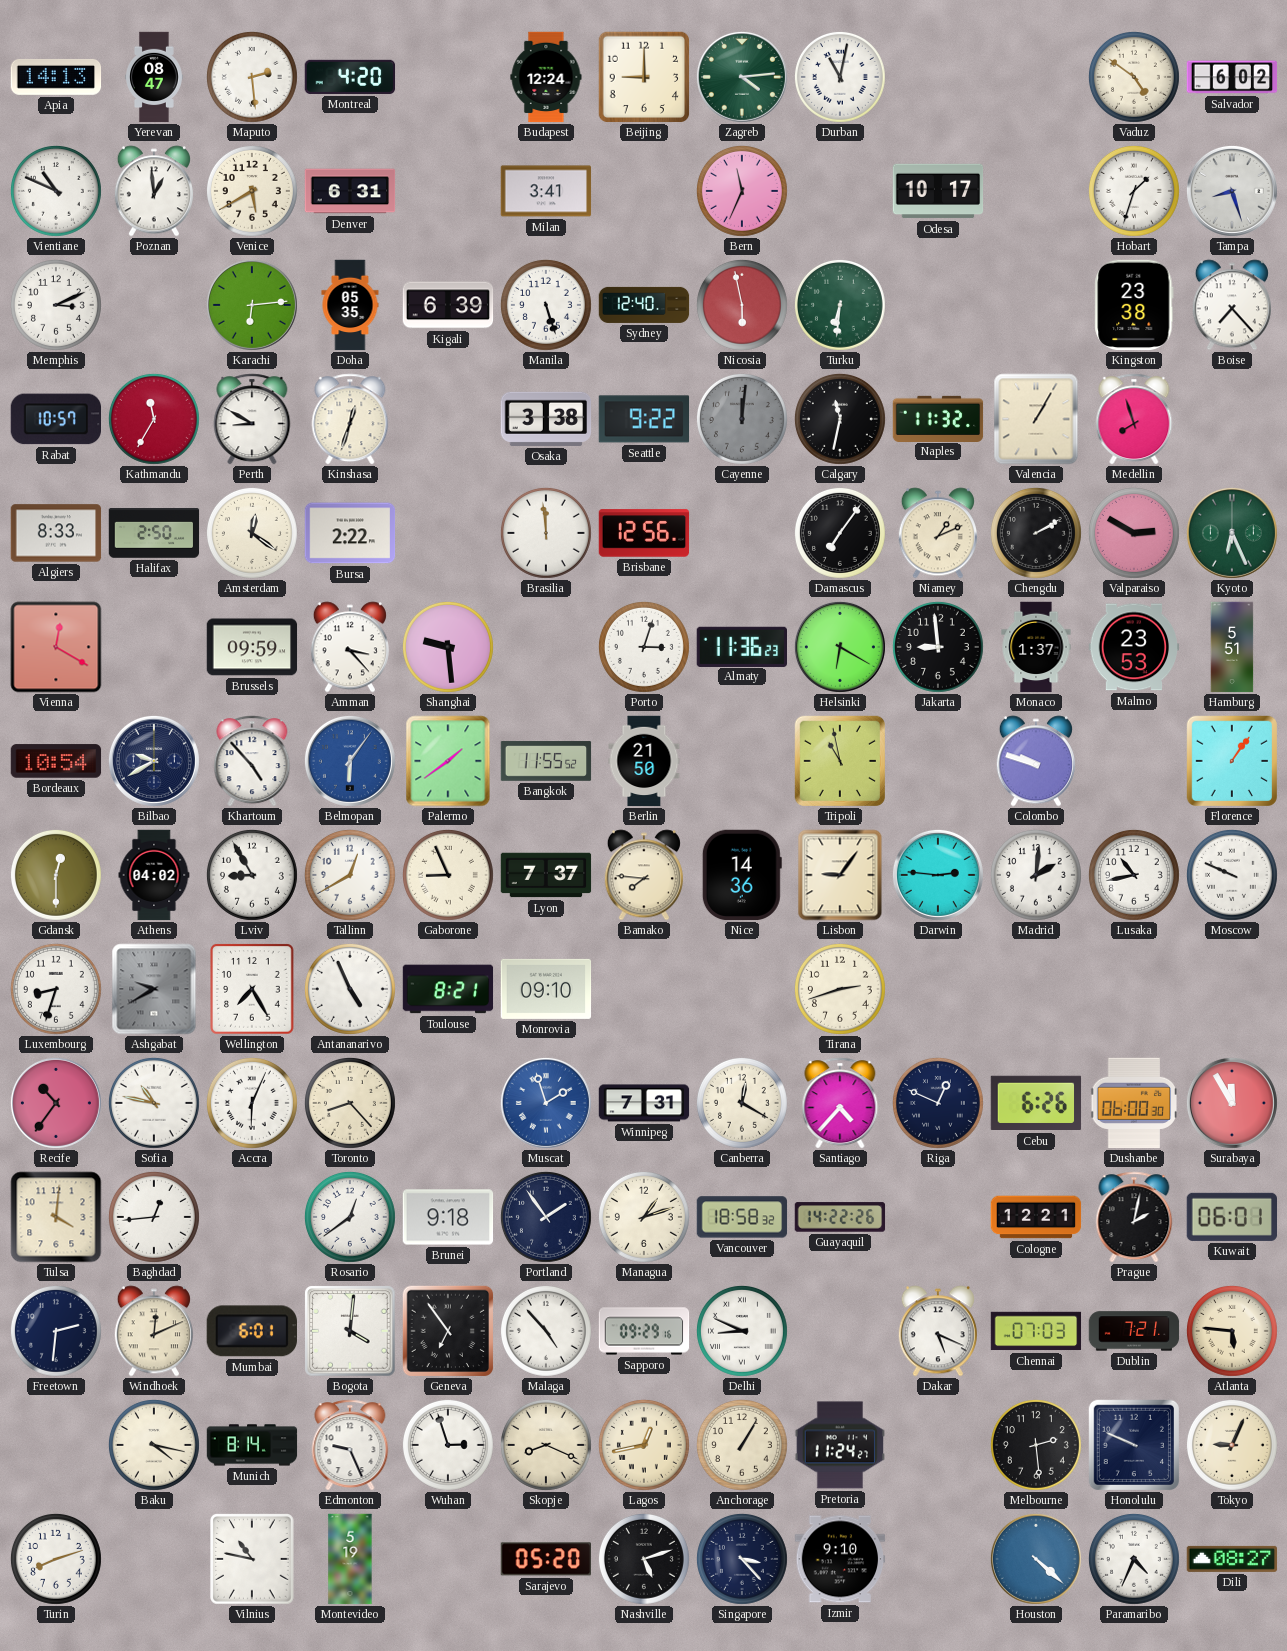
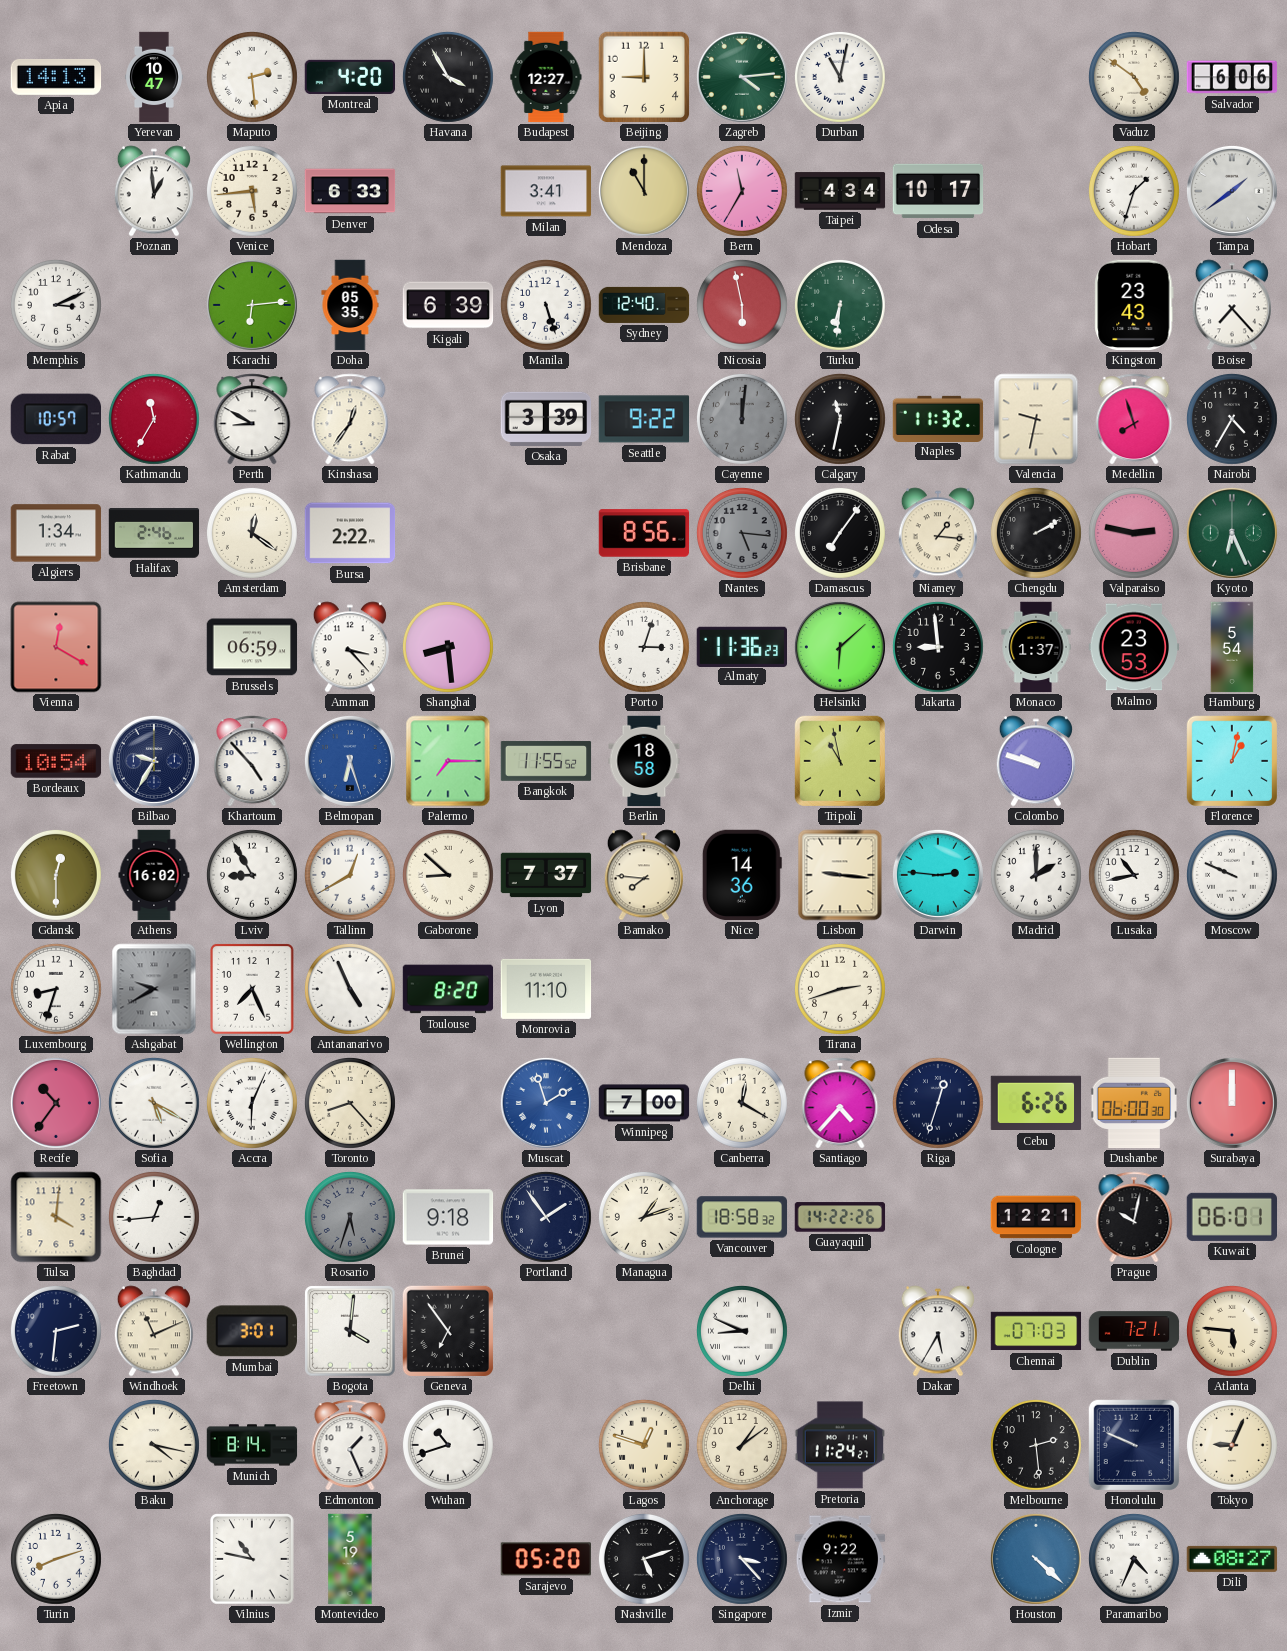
Yerevan: 08:47 -> 10:47 (155, 77)
Havana: none -> 3:55 (448, 77)
Budapest: 12:24 -> 12:27 (546, 77)
Salvador: 6:02 -> 6:06 (1232, 77)
Vientiane: 10:49 -> none (56, 191)
Venice: 5:40 -> 5:44 (252, 191)
Denver: 6:31 -> 6:33 (350, 191)
Mendoza: none -> 11:00 (644, 191)
Bern: 11:34 -> 11:35 (742, 191)
Taipei: none -> 4:34 (840, 191)
Tampa: 8:27 -> 1:39 (1232, 191)
Kingston: 23:38 -> 23:43 (1134, 305)
Kinshasa: 12:33 -> 12:36 (350, 419)
Osaka: 3:38 -> 3:39 (546, 419)
Valencia: 1:05 -> 9:32 (1036, 419)
Nairobi: none -> 4:35 (1232, 419)
Algiers: 8:33 -> 1:34 (56, 533)
Halifax: 2:50 -> 2:46 (154, 533)
Brasilia: 11:59 -> none (546, 533)
Brisbane: 12:56 -> 8:56 (644, 533)
Nantes: none -> 5:16 (742, 533)
Niamey: 1:11 -> 1:16 (938, 533)
Valparaiso: 2:50 -> 2:47 (1134, 533)
Brussels: 09:59 -> 06:59 (252, 647)
Shanghai: 9:29 -> 8:29 (448, 647)
Helsinki: 6:20 -> 6:08 (840, 647)
Hamburg: 5:51 -> 5:54 (1232, 647)
Bilbao: 9:40 -> 9:35 (154, 761)
Belmopan: 6:06 -> 6:27 (350, 761)
Palermo: 1:39 -> 7:15 (448, 761)
Berlin: 21:50 -> 18:58 (644, 761)
Florence: 1:06 -> 1:02 (1231, 760)
Athens: 04:02 -> 16:02 (154, 875)
Gaborone: 8:56 -> 8:52 (448, 875)
Lisbon: 9:06 -> 9:16 (840, 875)
Madrid: 2:01 -> 2:00 (1036, 875)
Wellington: 7:25 -> 7:26 (252, 989)
Toulouse: 8:21 -> 8:20 (448, 989)
Monrovia: 09:10 -> 11:10 (546, 989)
Sofia: 10:47 -> 5:20 (154, 1103)
Winnipeg: 7:31 -> 7:00 (644, 1103)
Riga: 12:49 -> 12:33 (938, 1103)
Surabaya: 11:55 -> 12:00 (1232, 1103)
Rosario: 12:39 -> 5:33 (350, 1217)
Rosario dial: white -> grey (350, 1217)
Prague: 2:02 -> 10:02 (1134, 1217)
Windhoek: 12:11 -> 11:11 (154, 1331)
Mumbai: 6:01 -> 3:01 (252, 1331)
Malaga: 4:53 -> none (546, 1331)
Sapporo: 09:29 -> none (644, 1331)
Dakar: 5:19 -> 5:35 (938, 1331)
Edmonton: 9:26 -> 1:26 (350, 1445)
Wuhan: 2:57 -> 10:42 (448, 1445)
Skopje: 8:19 -> none (546, 1445)
Lagos: 12:43 -> 12:48 (644, 1445)
Anchorage: 1:05 -> 1:09 (742, 1445)
Izmir: 9:10 -> 9:22 (840, 1559)
